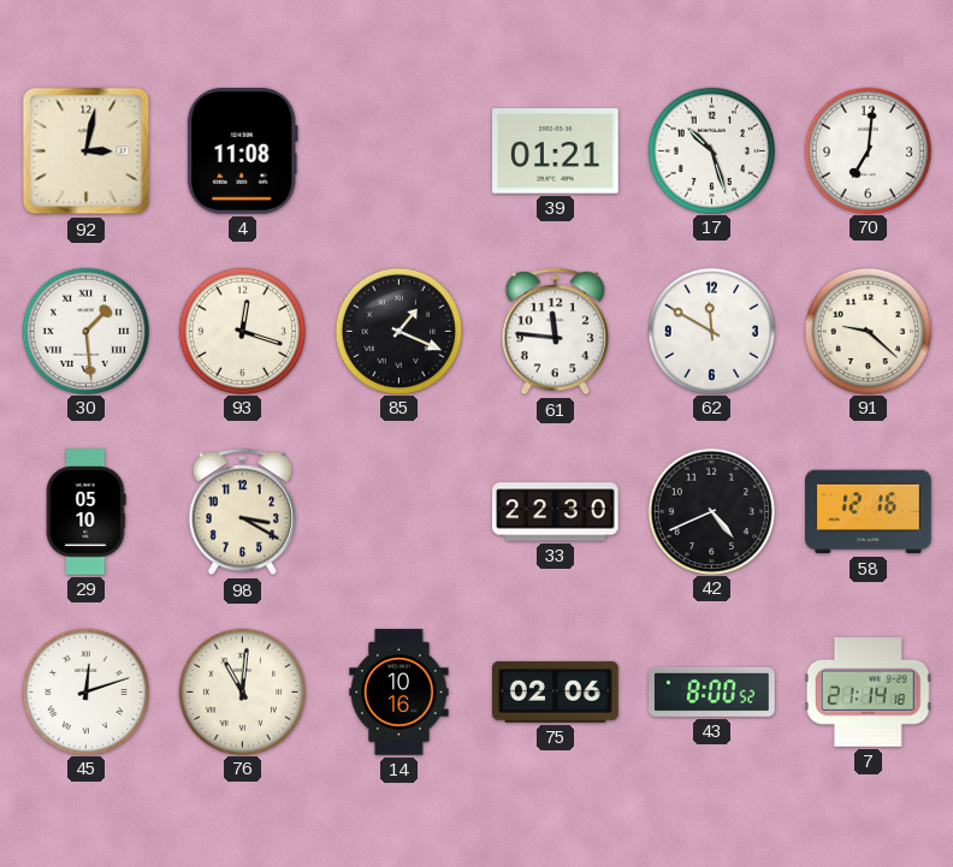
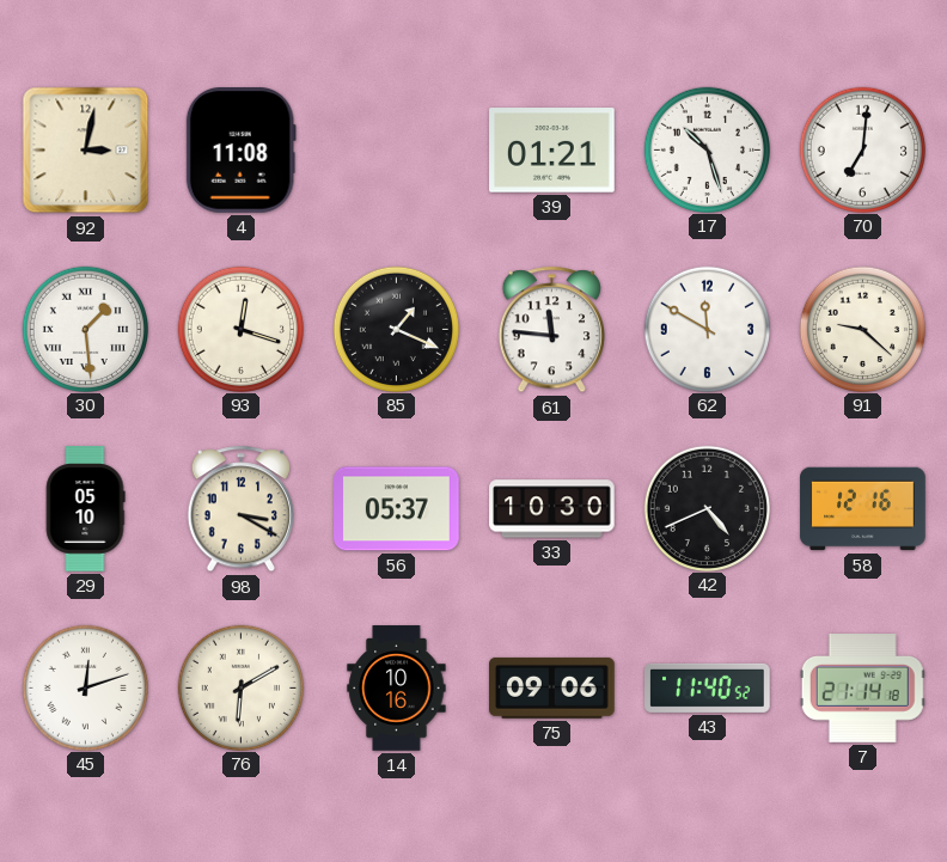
56: none -> 05:37 (397, 509)
33: 22:30 -> 10:30 (552, 509)
76: 11:01 -> 6:10 (240, 687)
75: 02:06 -> 09:06 (552, 687)
43: 8:00 -> 11:40 (708, 687)
